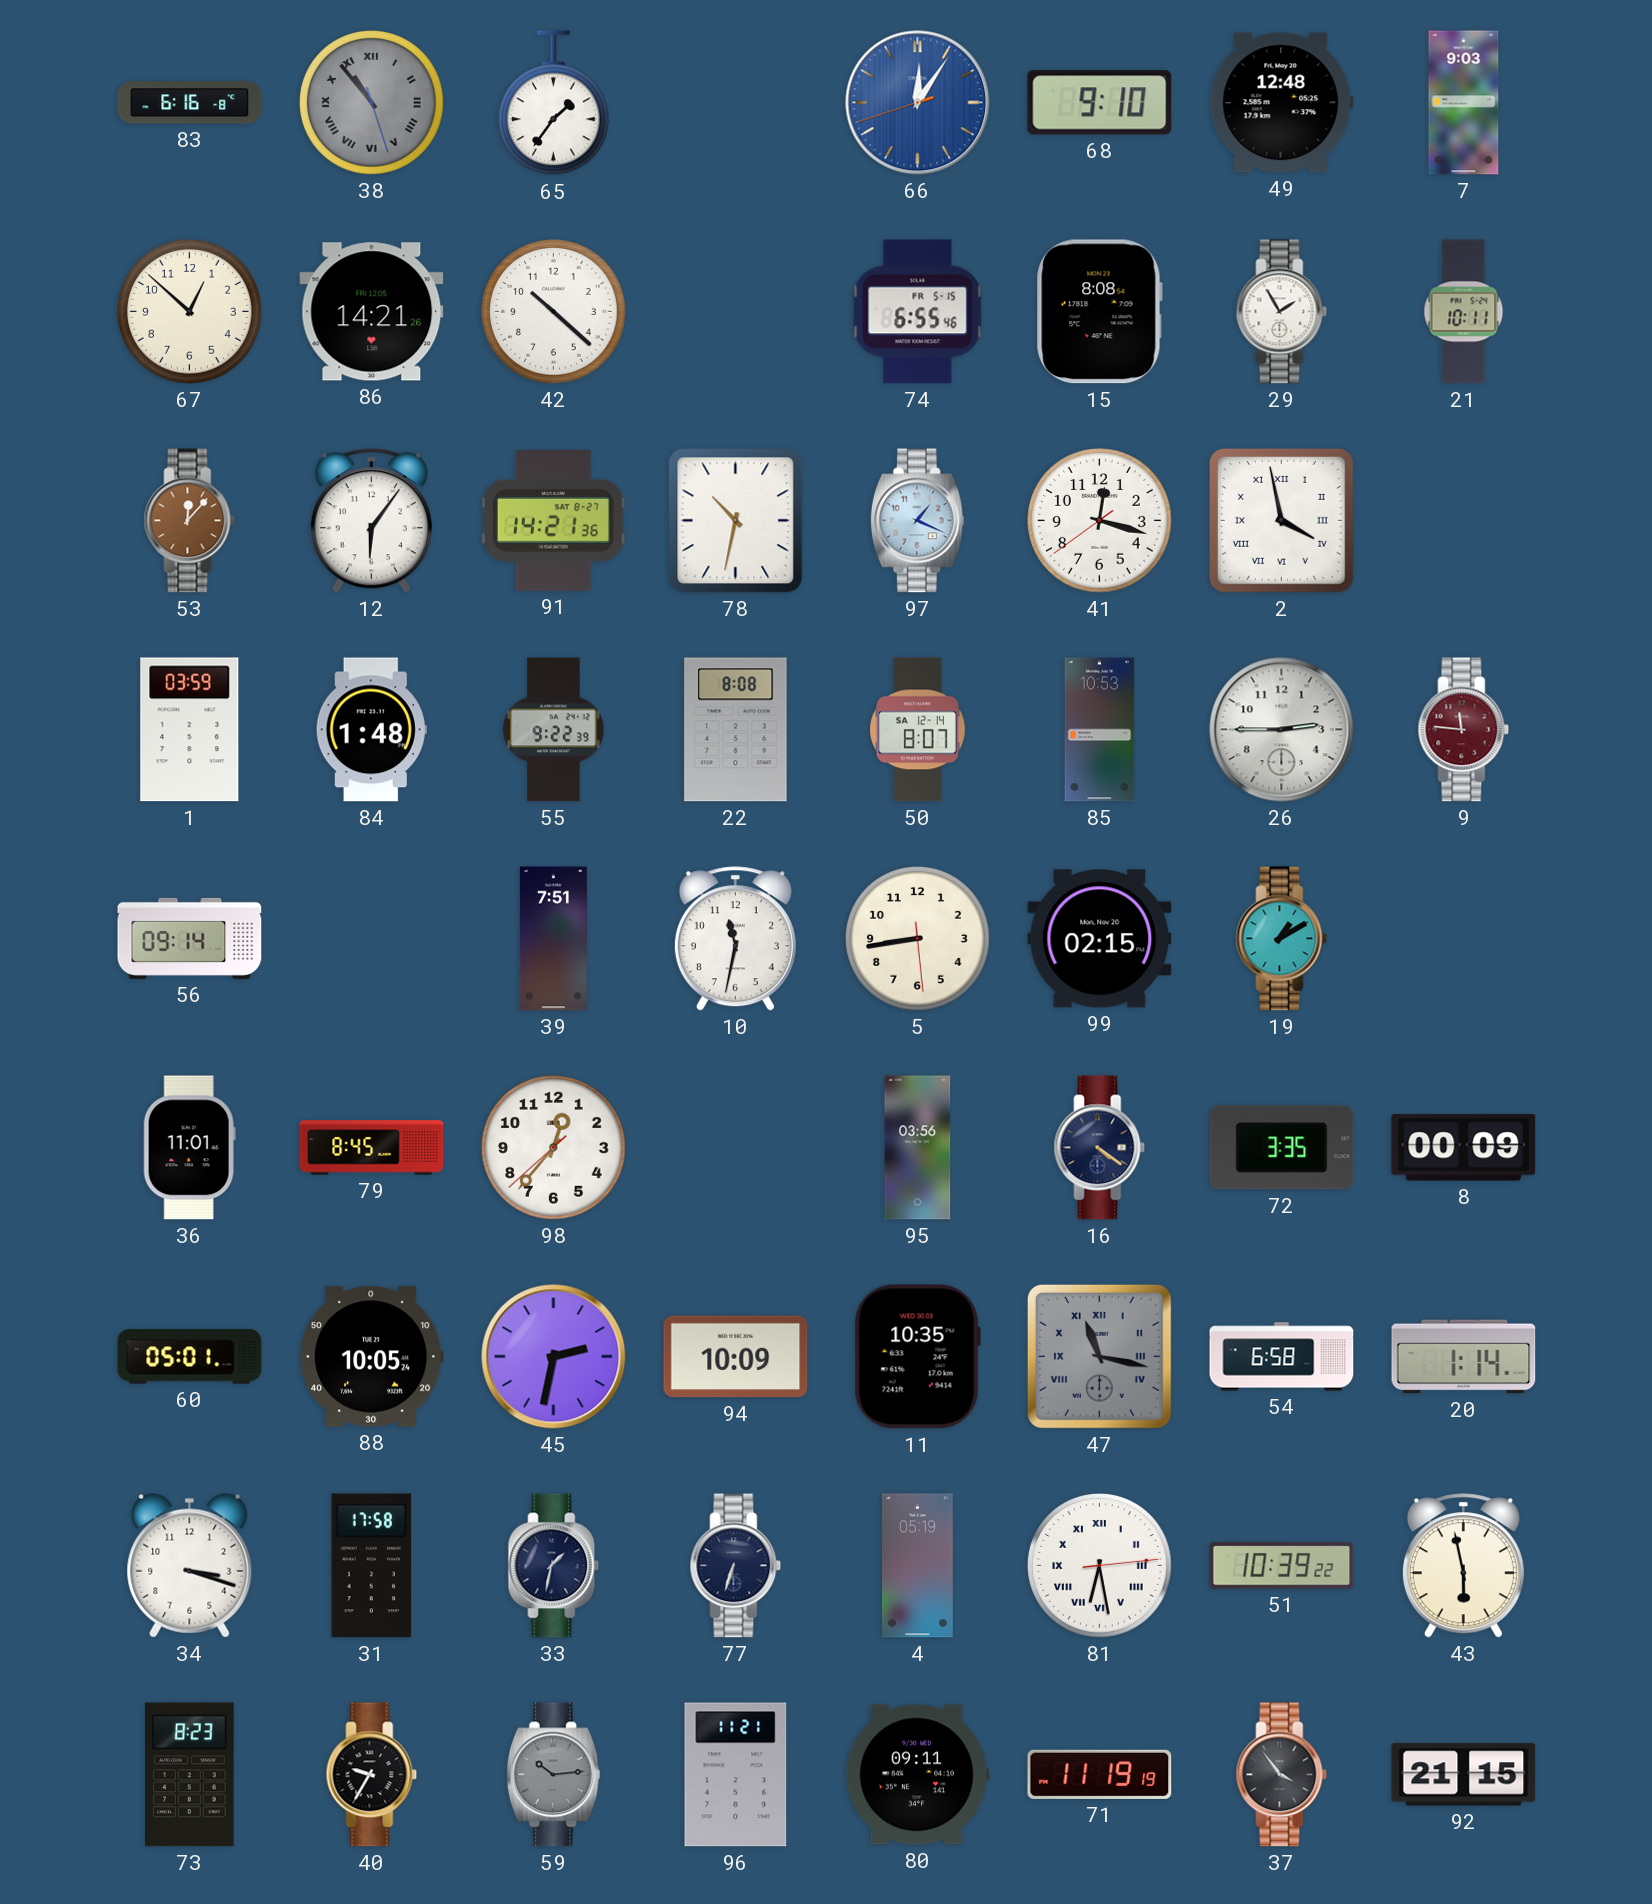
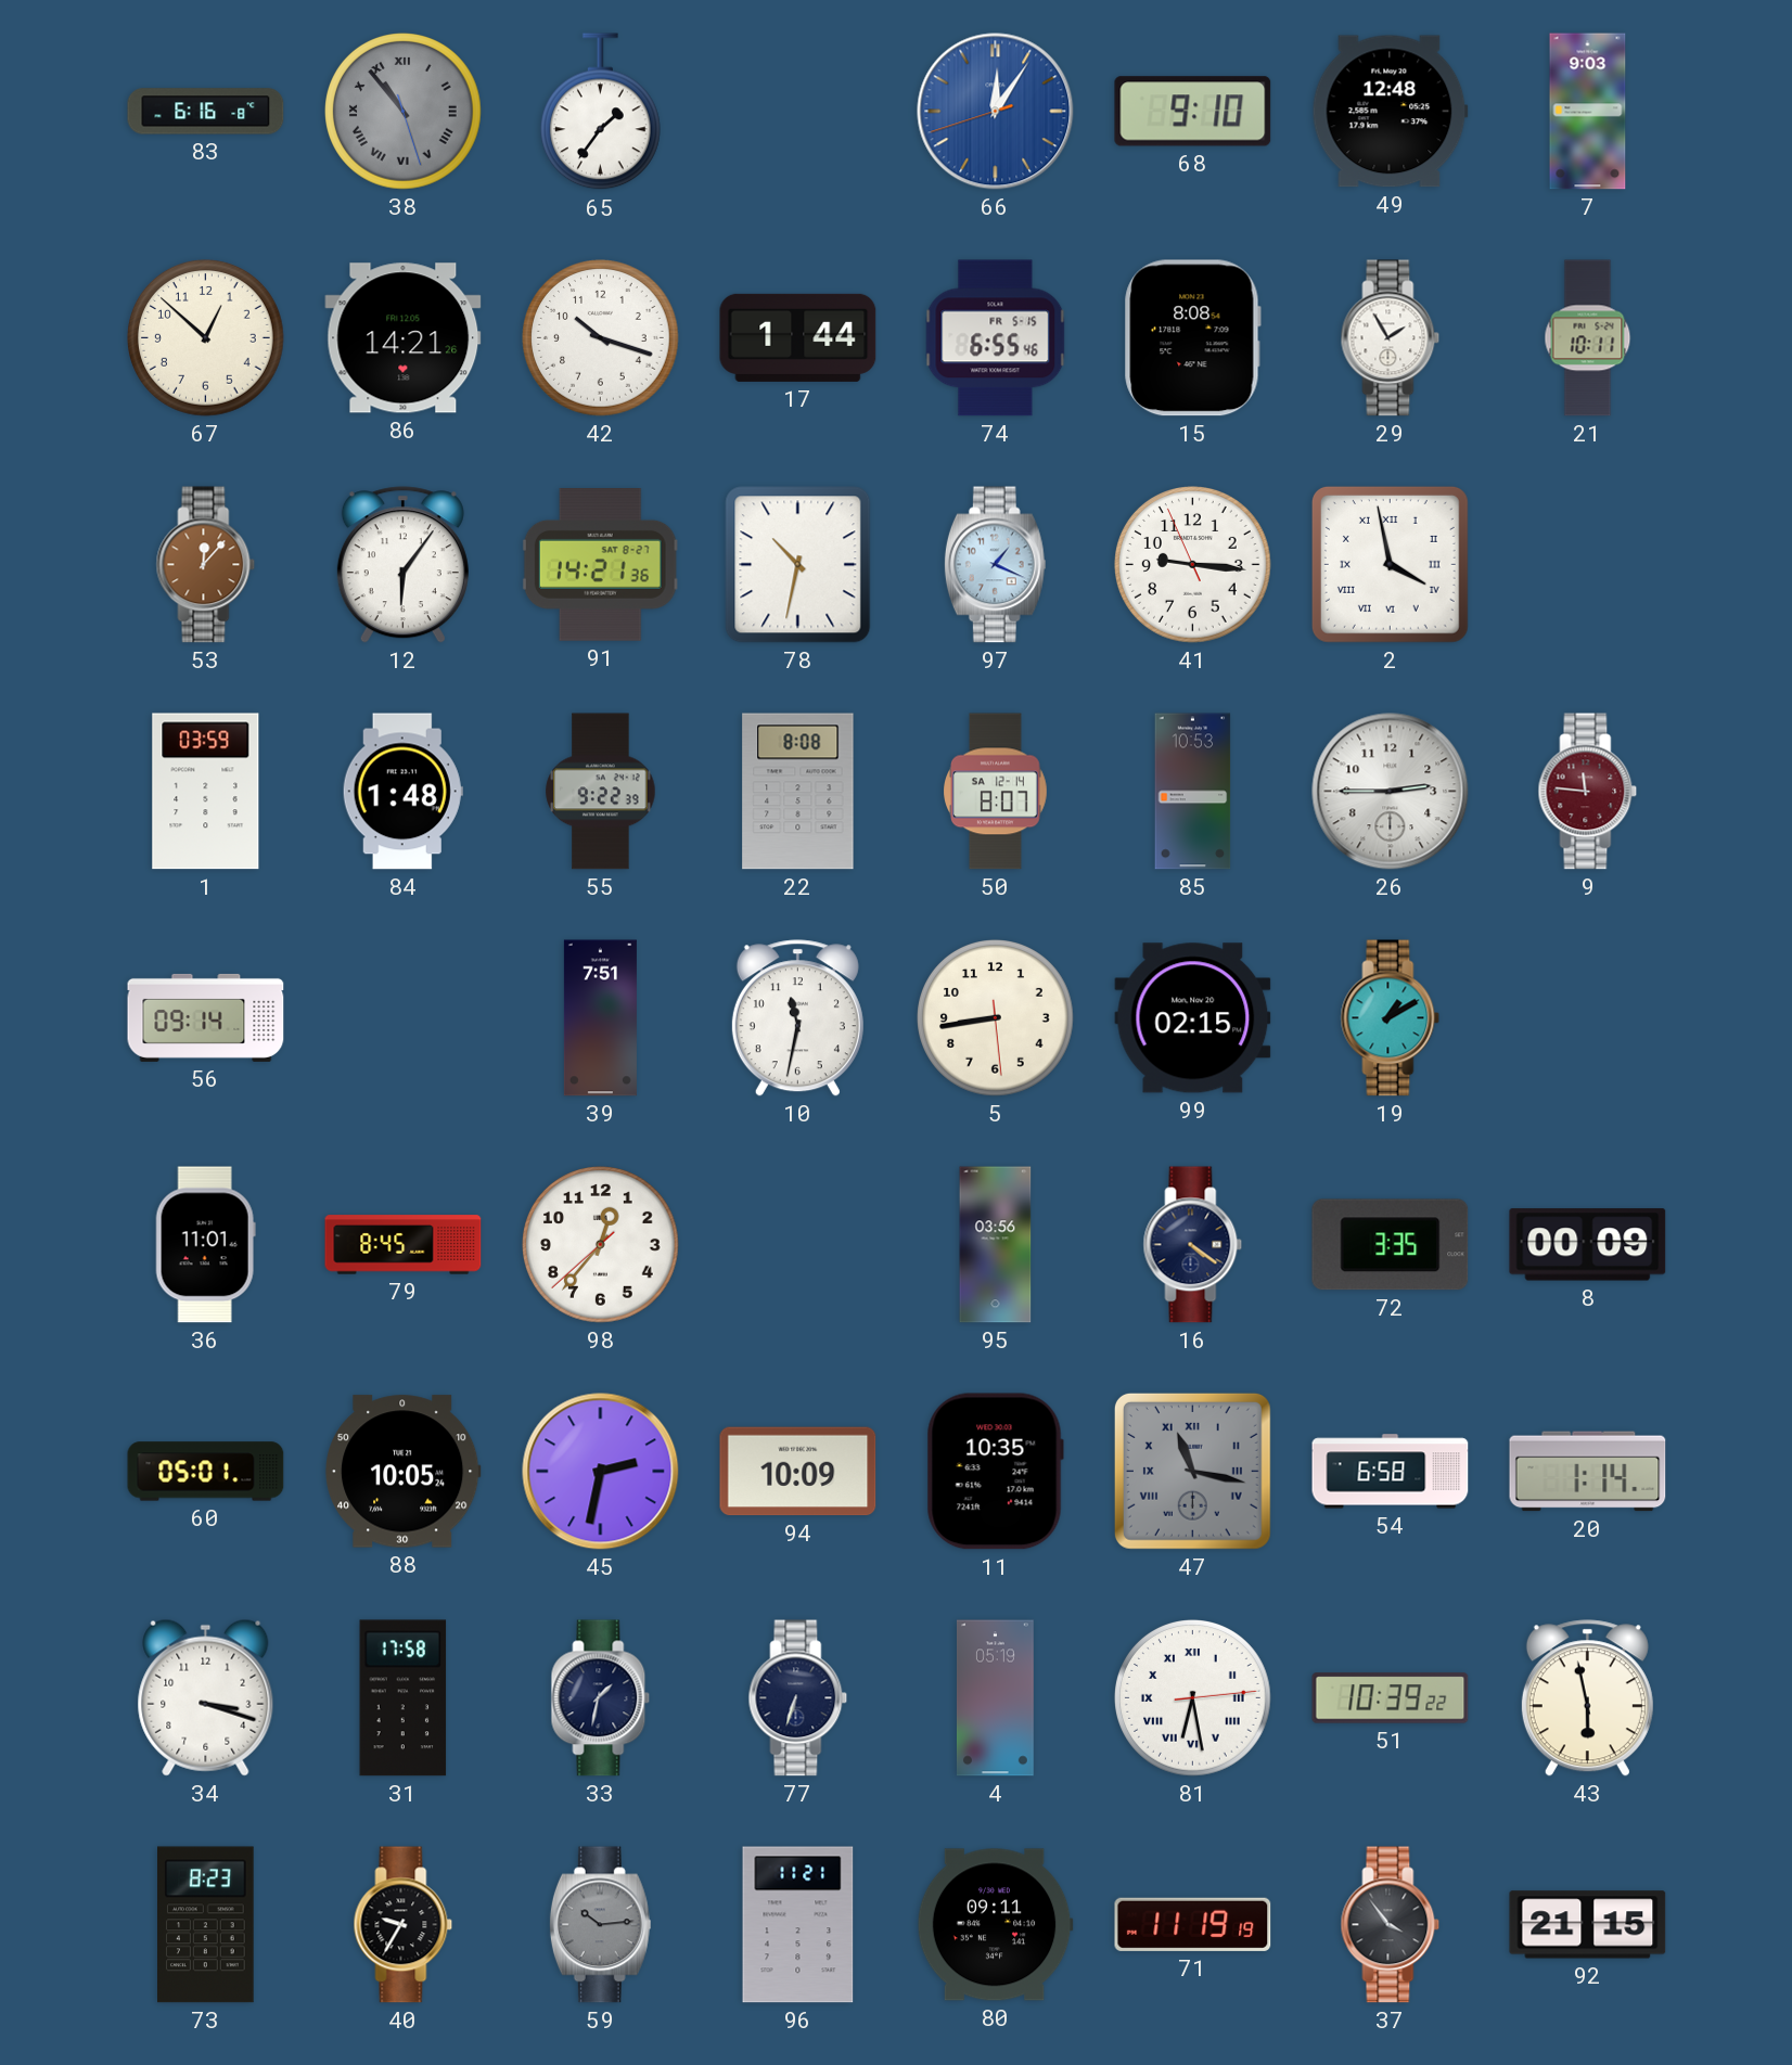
42: 10:22 -> 10:18 (601, 338)
17: none -> 1:44 (798, 337)
41: 12:17 -> 9:15 (1193, 565)
